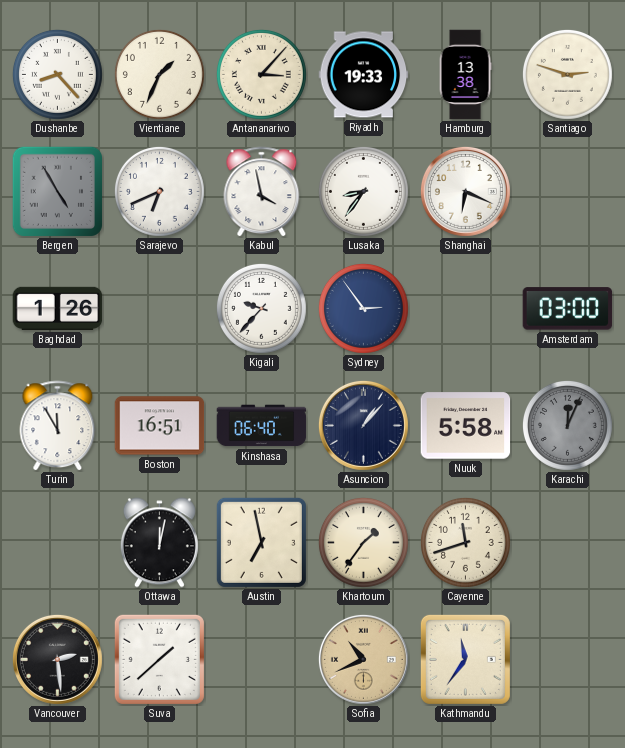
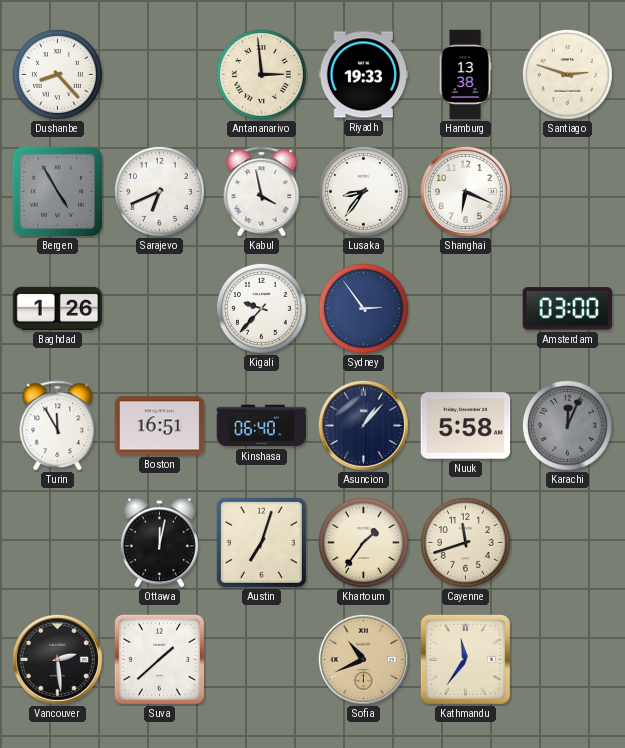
Vientiane: 1:34 -> none (159, 74)
Antananarivo: 3:07 -> 2:59 (261, 74)
Austin: 6:58 -> 7:03 (261, 542)
